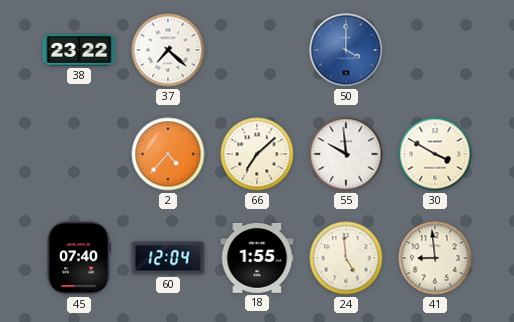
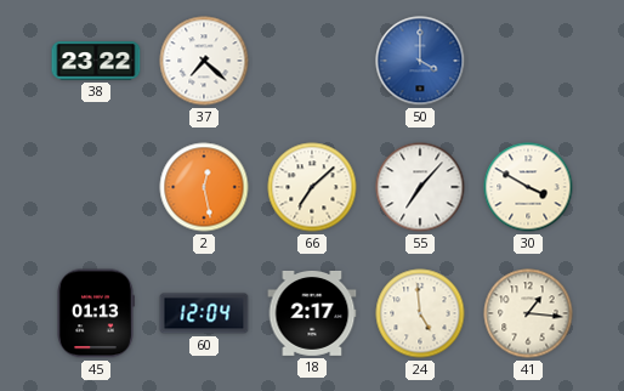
2: 4:37 -> 12:28 (204, 187)
55: 9:59 -> 7:07 (420, 187)
45: 07:40 -> 01:13 (96, 313)
18: 1:55 -> 2:17 (312, 313)
41: 8:59 -> 1:16 (528, 313)
